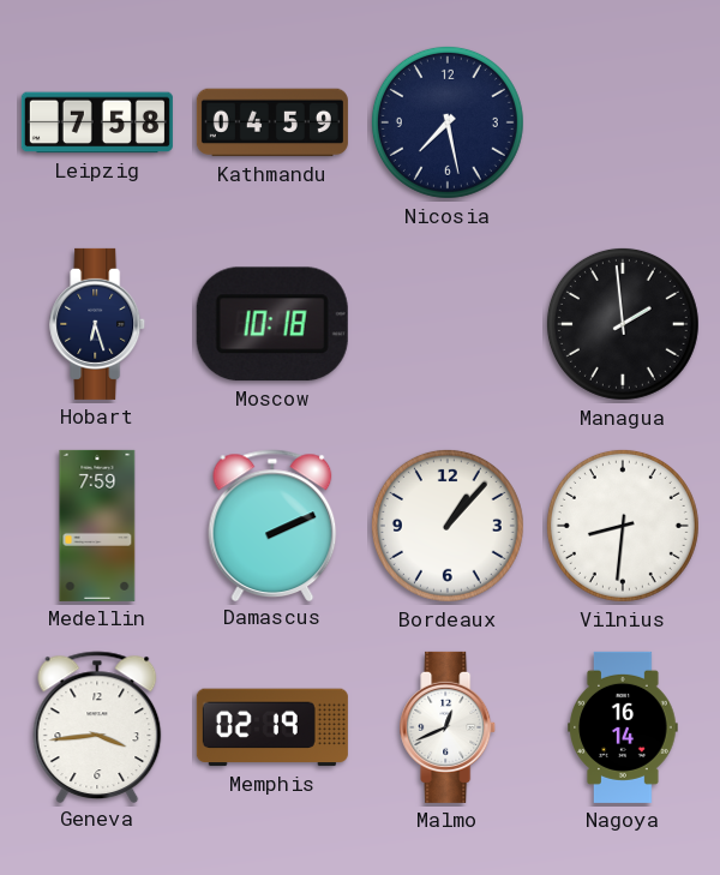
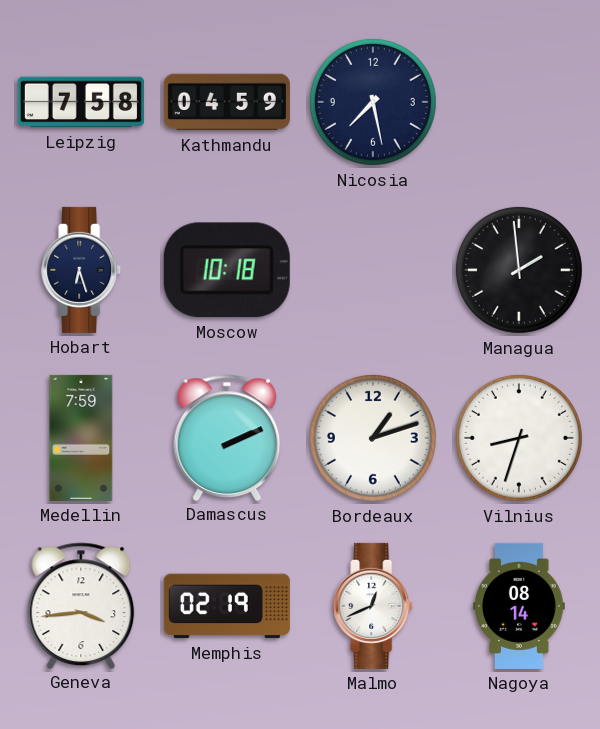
Bordeaux: 1:07 -> 1:12 (373, 438)
Vilnius: 8:31 -> 8:33 (519, 438)
Nagoya: 16:14 -> 08:14 (519, 606)
